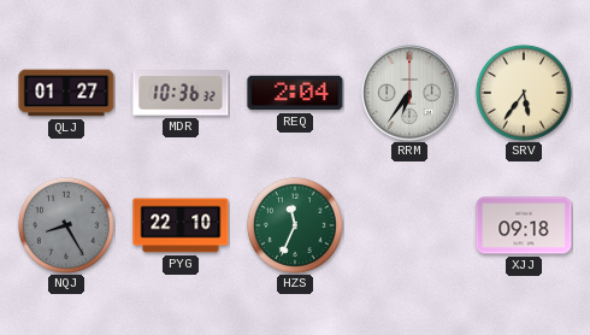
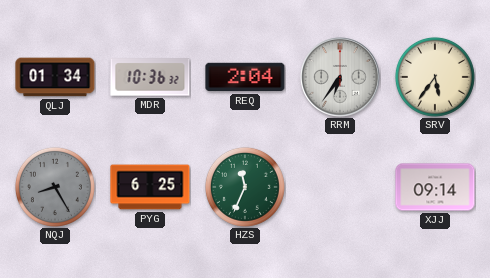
QLJ: 01:27 -> 01:34 (55, 77)
PYG: 22:10 -> 6:25 (150, 187)
XJJ: 09:18 -> 09:14 (435, 187)
